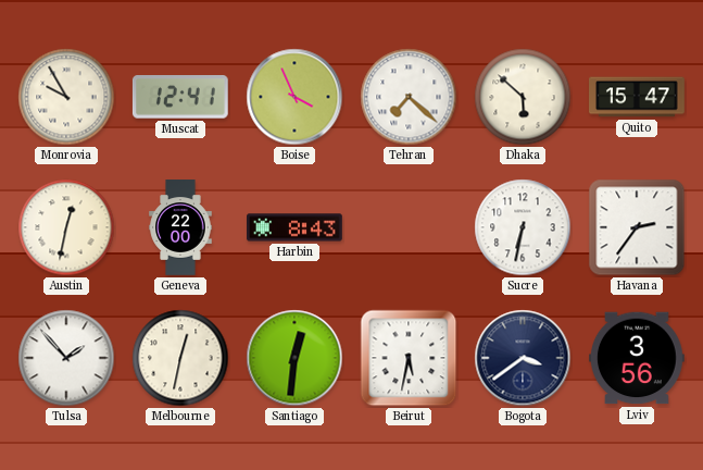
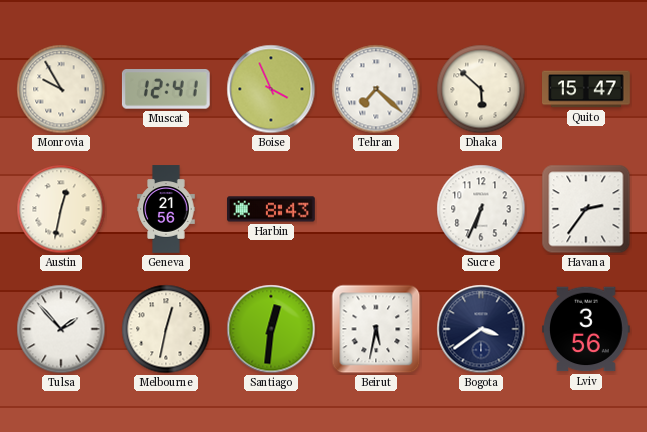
Geneva: 22:00 -> 21:56 (166, 209)
Sucre: 6:32 -> 6:34 (481, 209)
